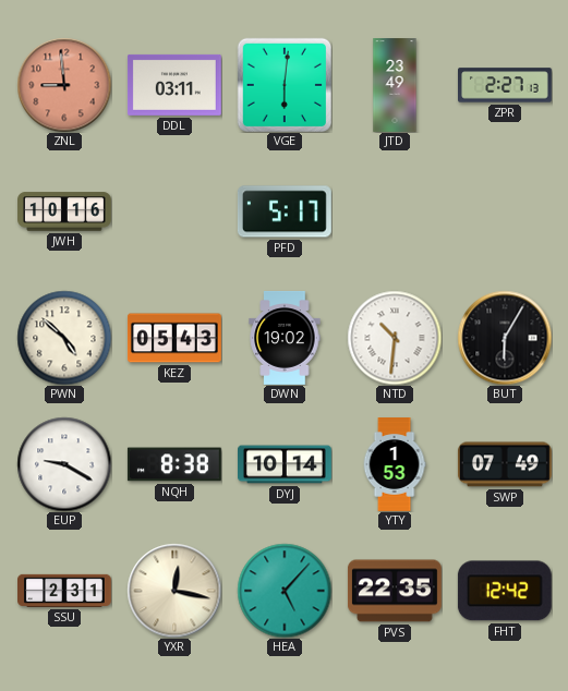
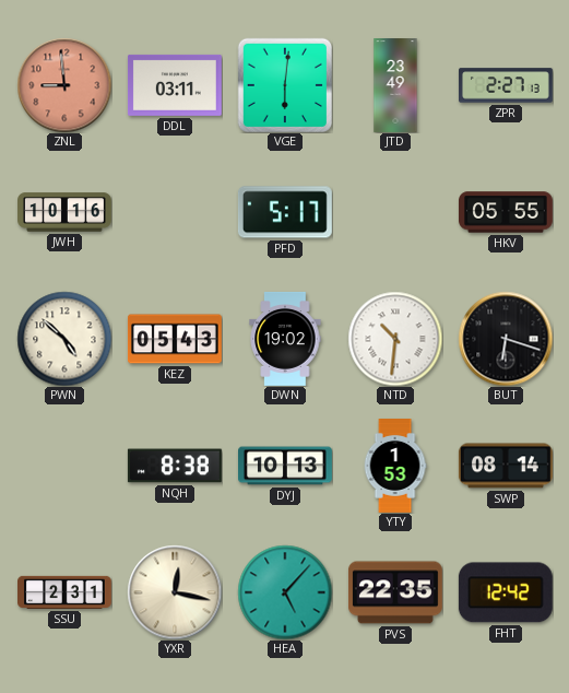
HKV: none -> 05:55 (507, 212)
BUT: 6:05 -> 6:18 (506, 339)
EUP: 9:20 -> none (64, 464)
DYJ: 10:14 -> 10:13 (286, 466)
SWP: 07:49 -> 08:14 (506, 466)
